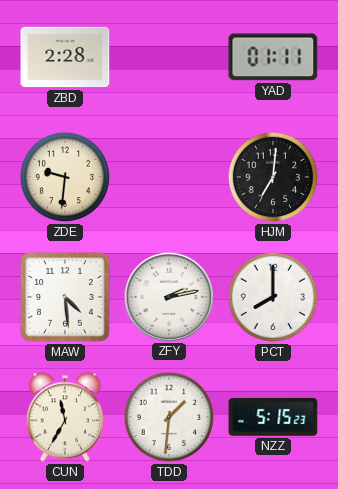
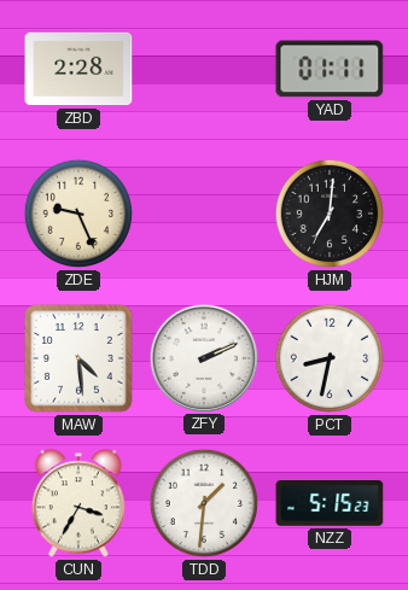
ZDE: 9:31 -> 9:26 (78, 214)
ZFY: 2:13 -> 2:11 (203, 357)
PCT: 8:00 -> 8:32 (330, 358)
CUN: 11:35 -> 3:35 (78, 503)
